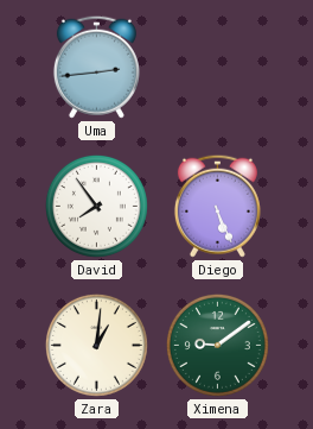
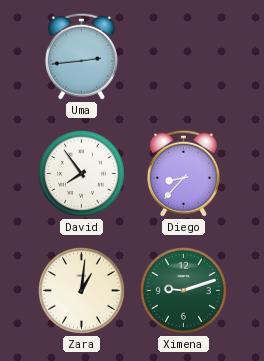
Diego: 5:26 -> 8:37 (183, 173)
Ximena: 9:09 -> 9:12 (183, 290)
